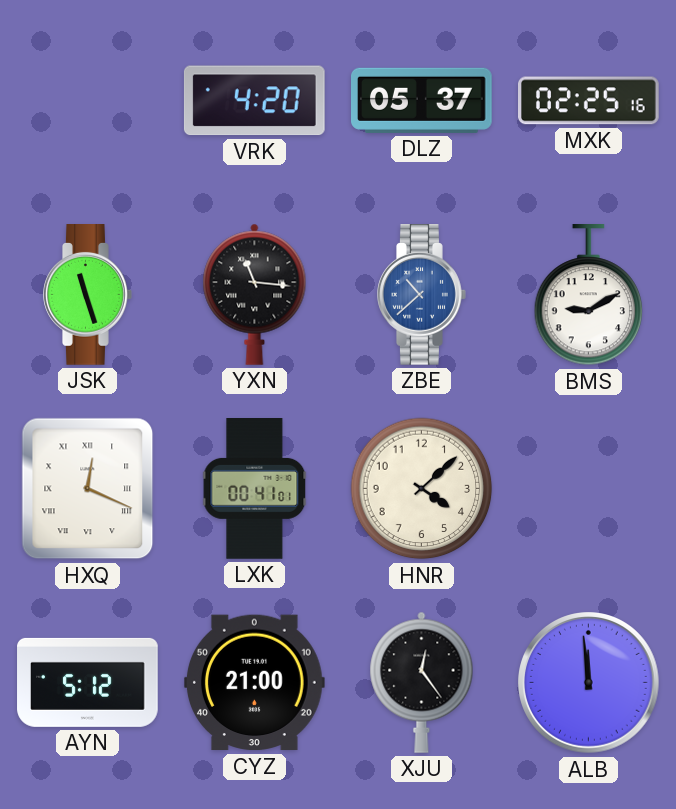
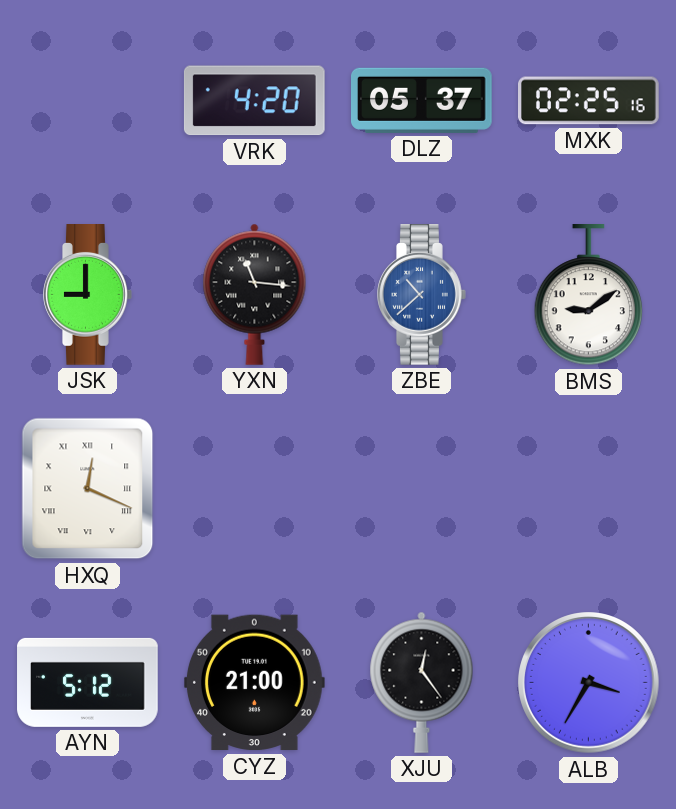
JSK: 11:27 -> 9:00 (88, 295)
BMS: 9:10 -> 9:09 (589, 296)
LXK: 00:41 -> none (255, 489)
HNR: 4:08 -> none (422, 489)
ALB: 11:59 -> 3:35 (589, 683)
